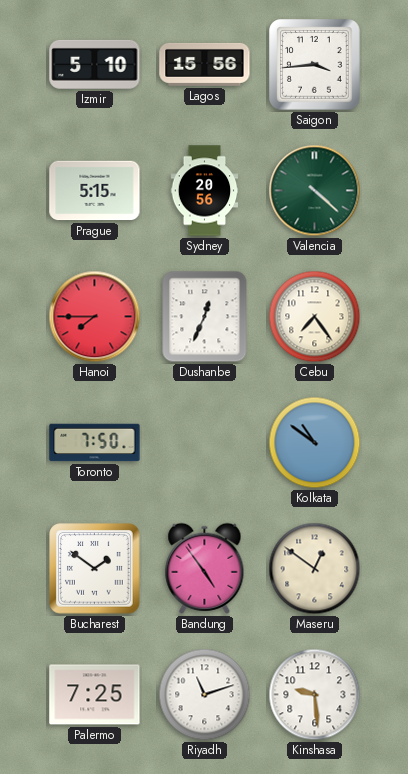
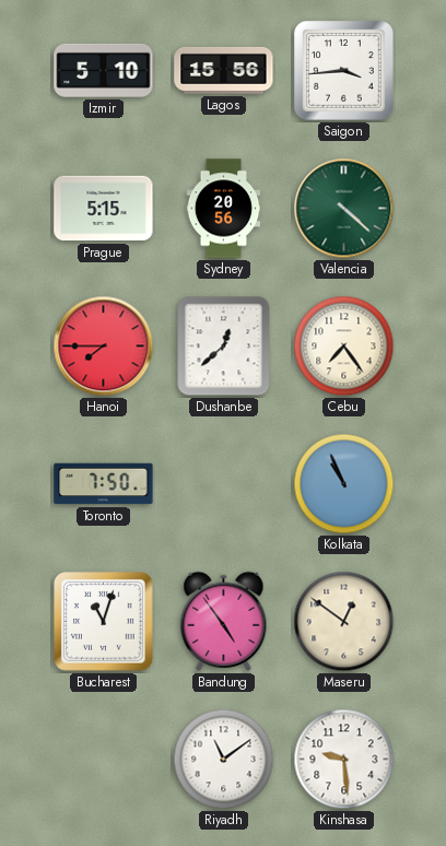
Dushanbe: 12:34 -> 12:38 (224, 346)
Kolkata: 10:51 -> 10:56 (344, 484)
Bucharest: 1:51 -> 11:03 (104, 622)
Palermo: 7:25 -> none (95, 695)
Riyadh: 11:12 -> 11:09 (224, 760)
